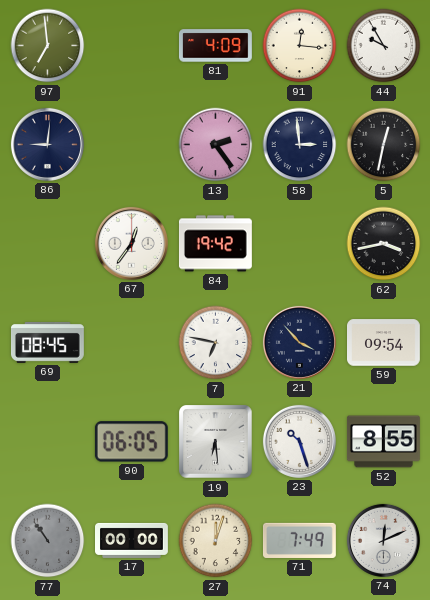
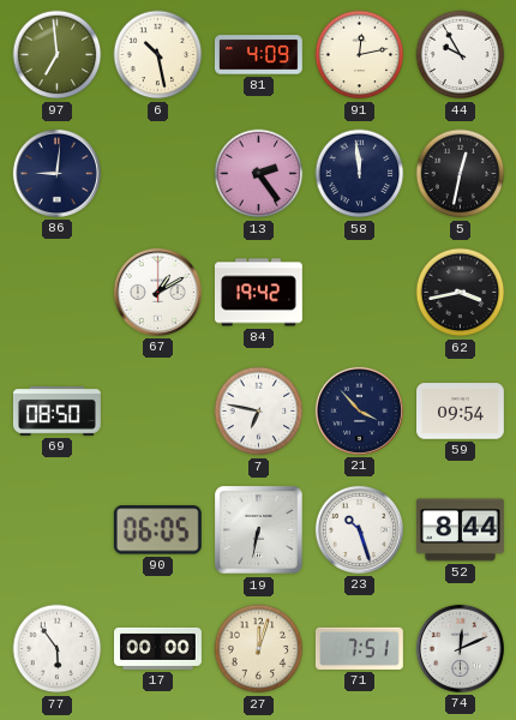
6: none -> 10:28 (158, 55)
91: 12:16 -> 12:13 (360, 55)
58: 2:59 -> 11:59 (360, 174)
67: 12:36 -> 1:10 (157, 292)
69: 08:45 -> 08:50 (58, 410)
19: 6:29 -> 6:32 (259, 530)
52: 8:55 -> 8:44 (460, 530)
77: 10:54 -> 5:54 (58, 649)
77 dial: grey -> white (58, 649)
71: 7:49 -> 7:51 (359, 648)
